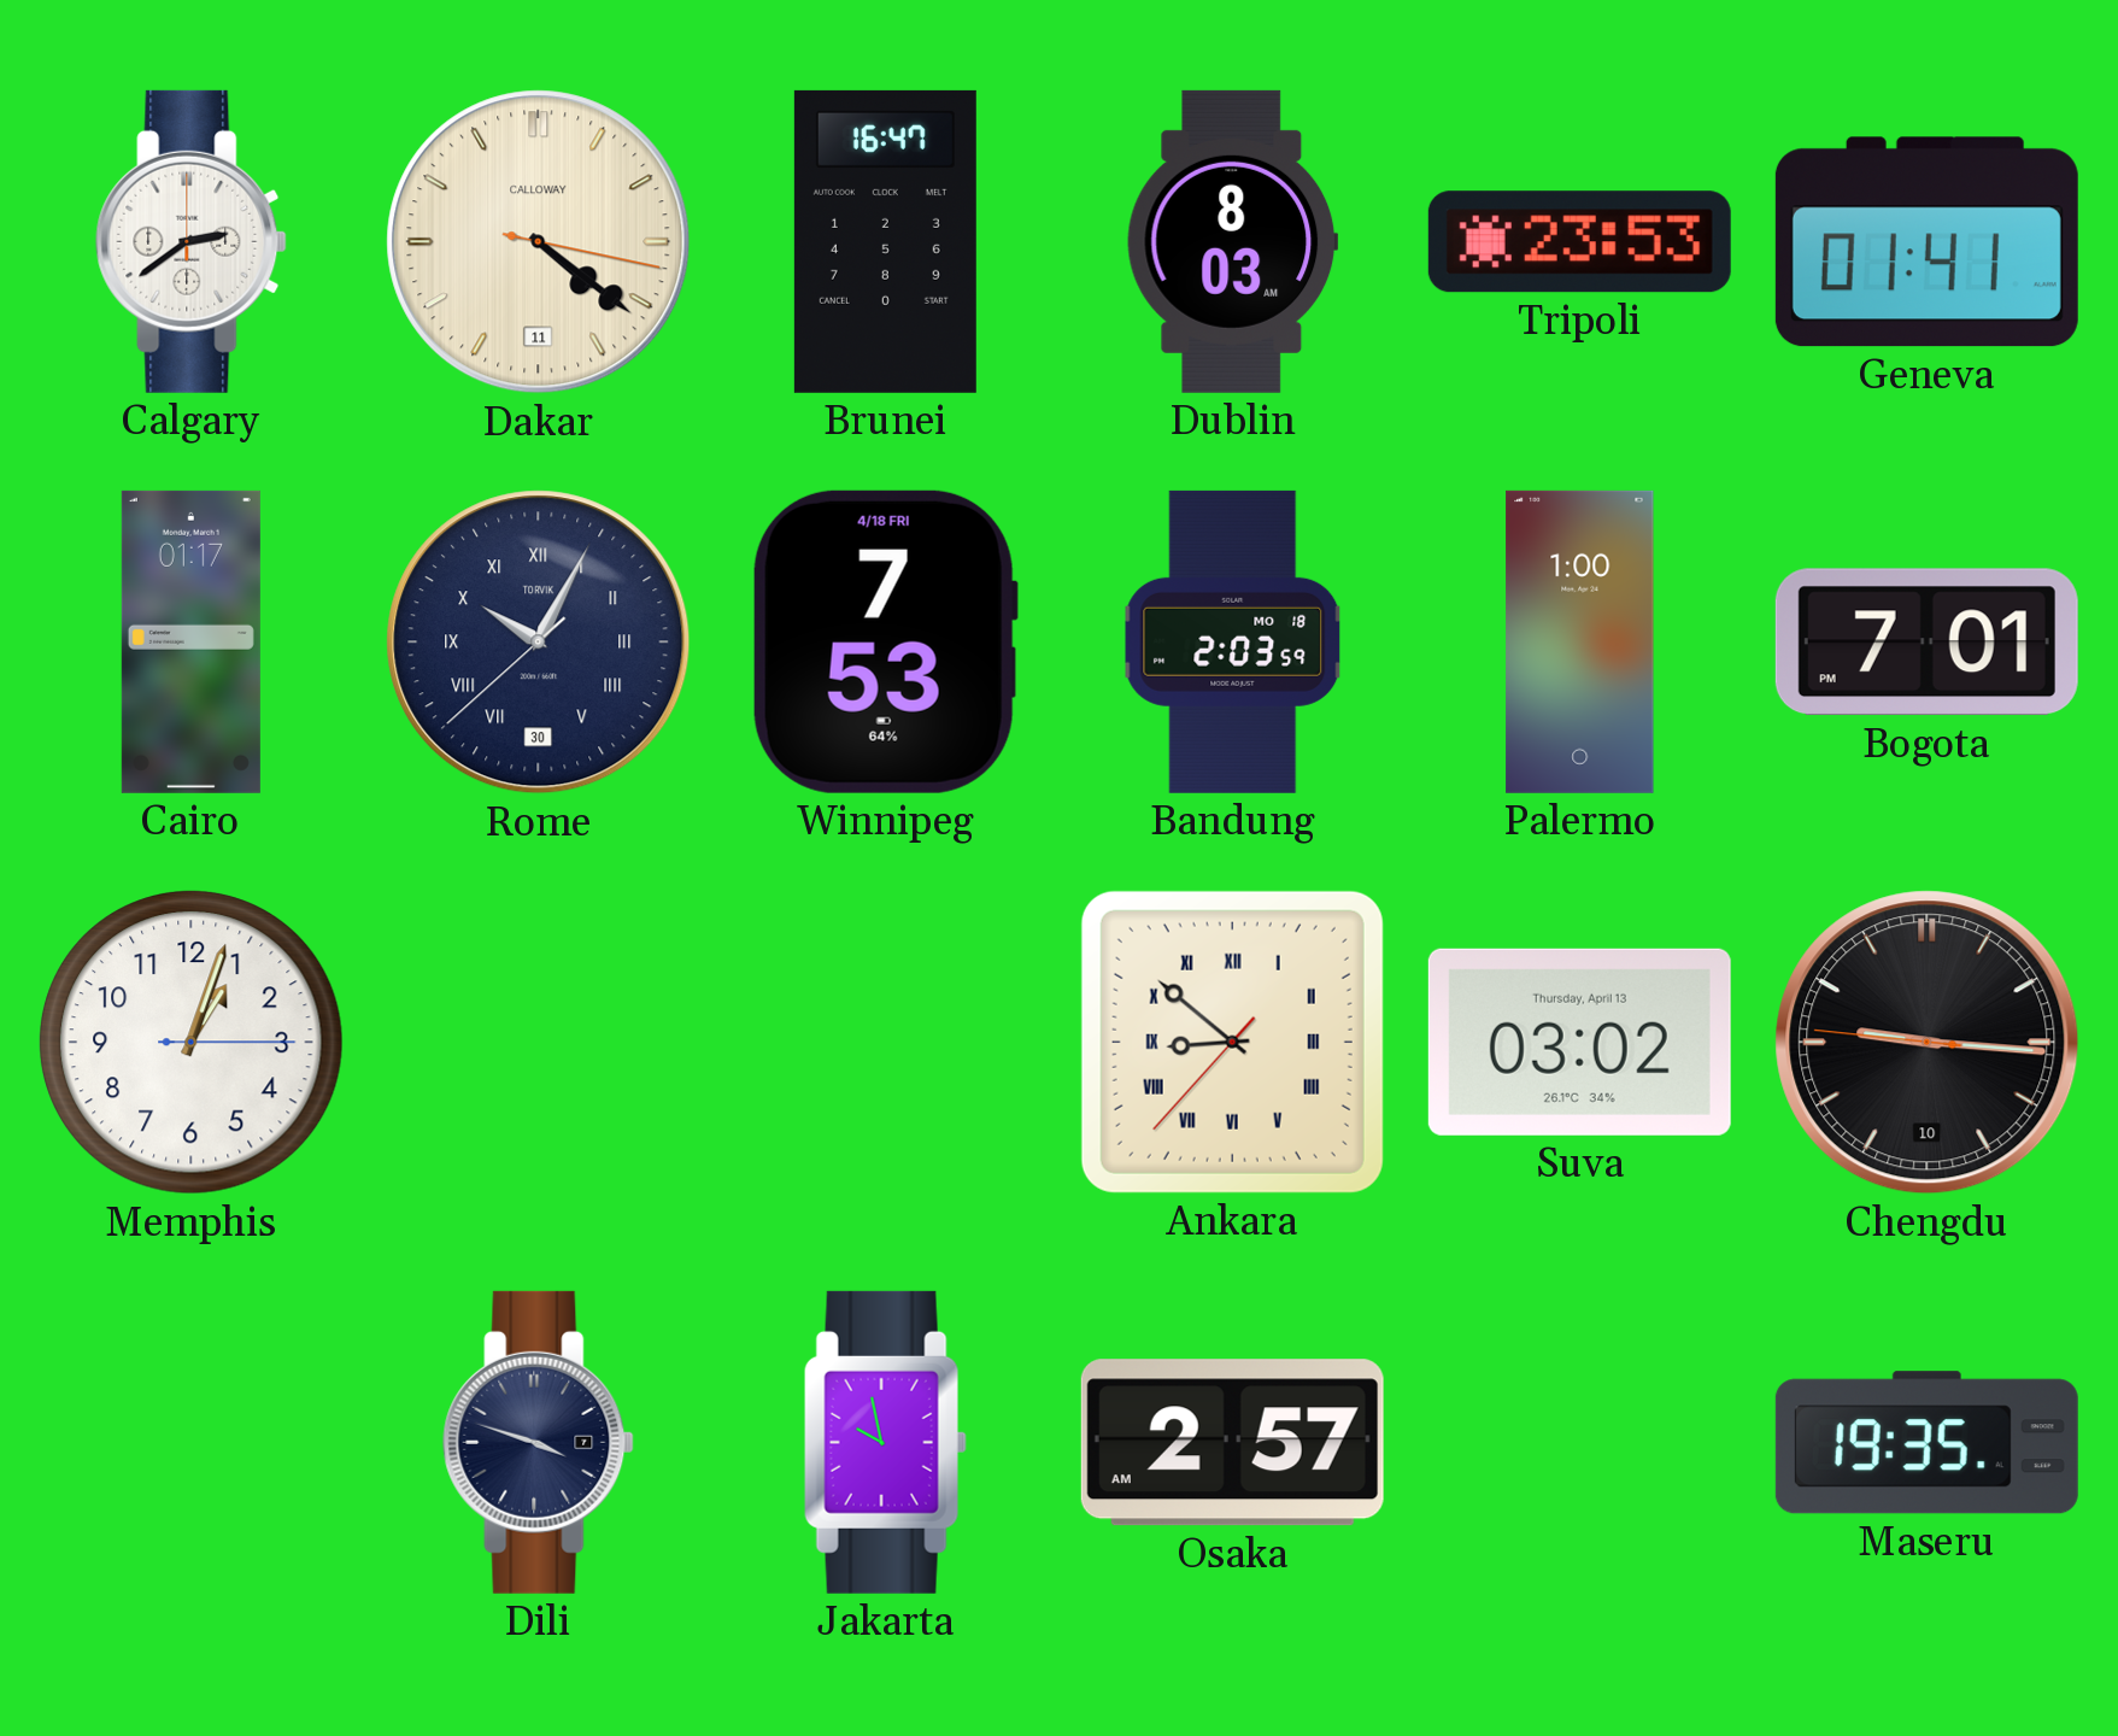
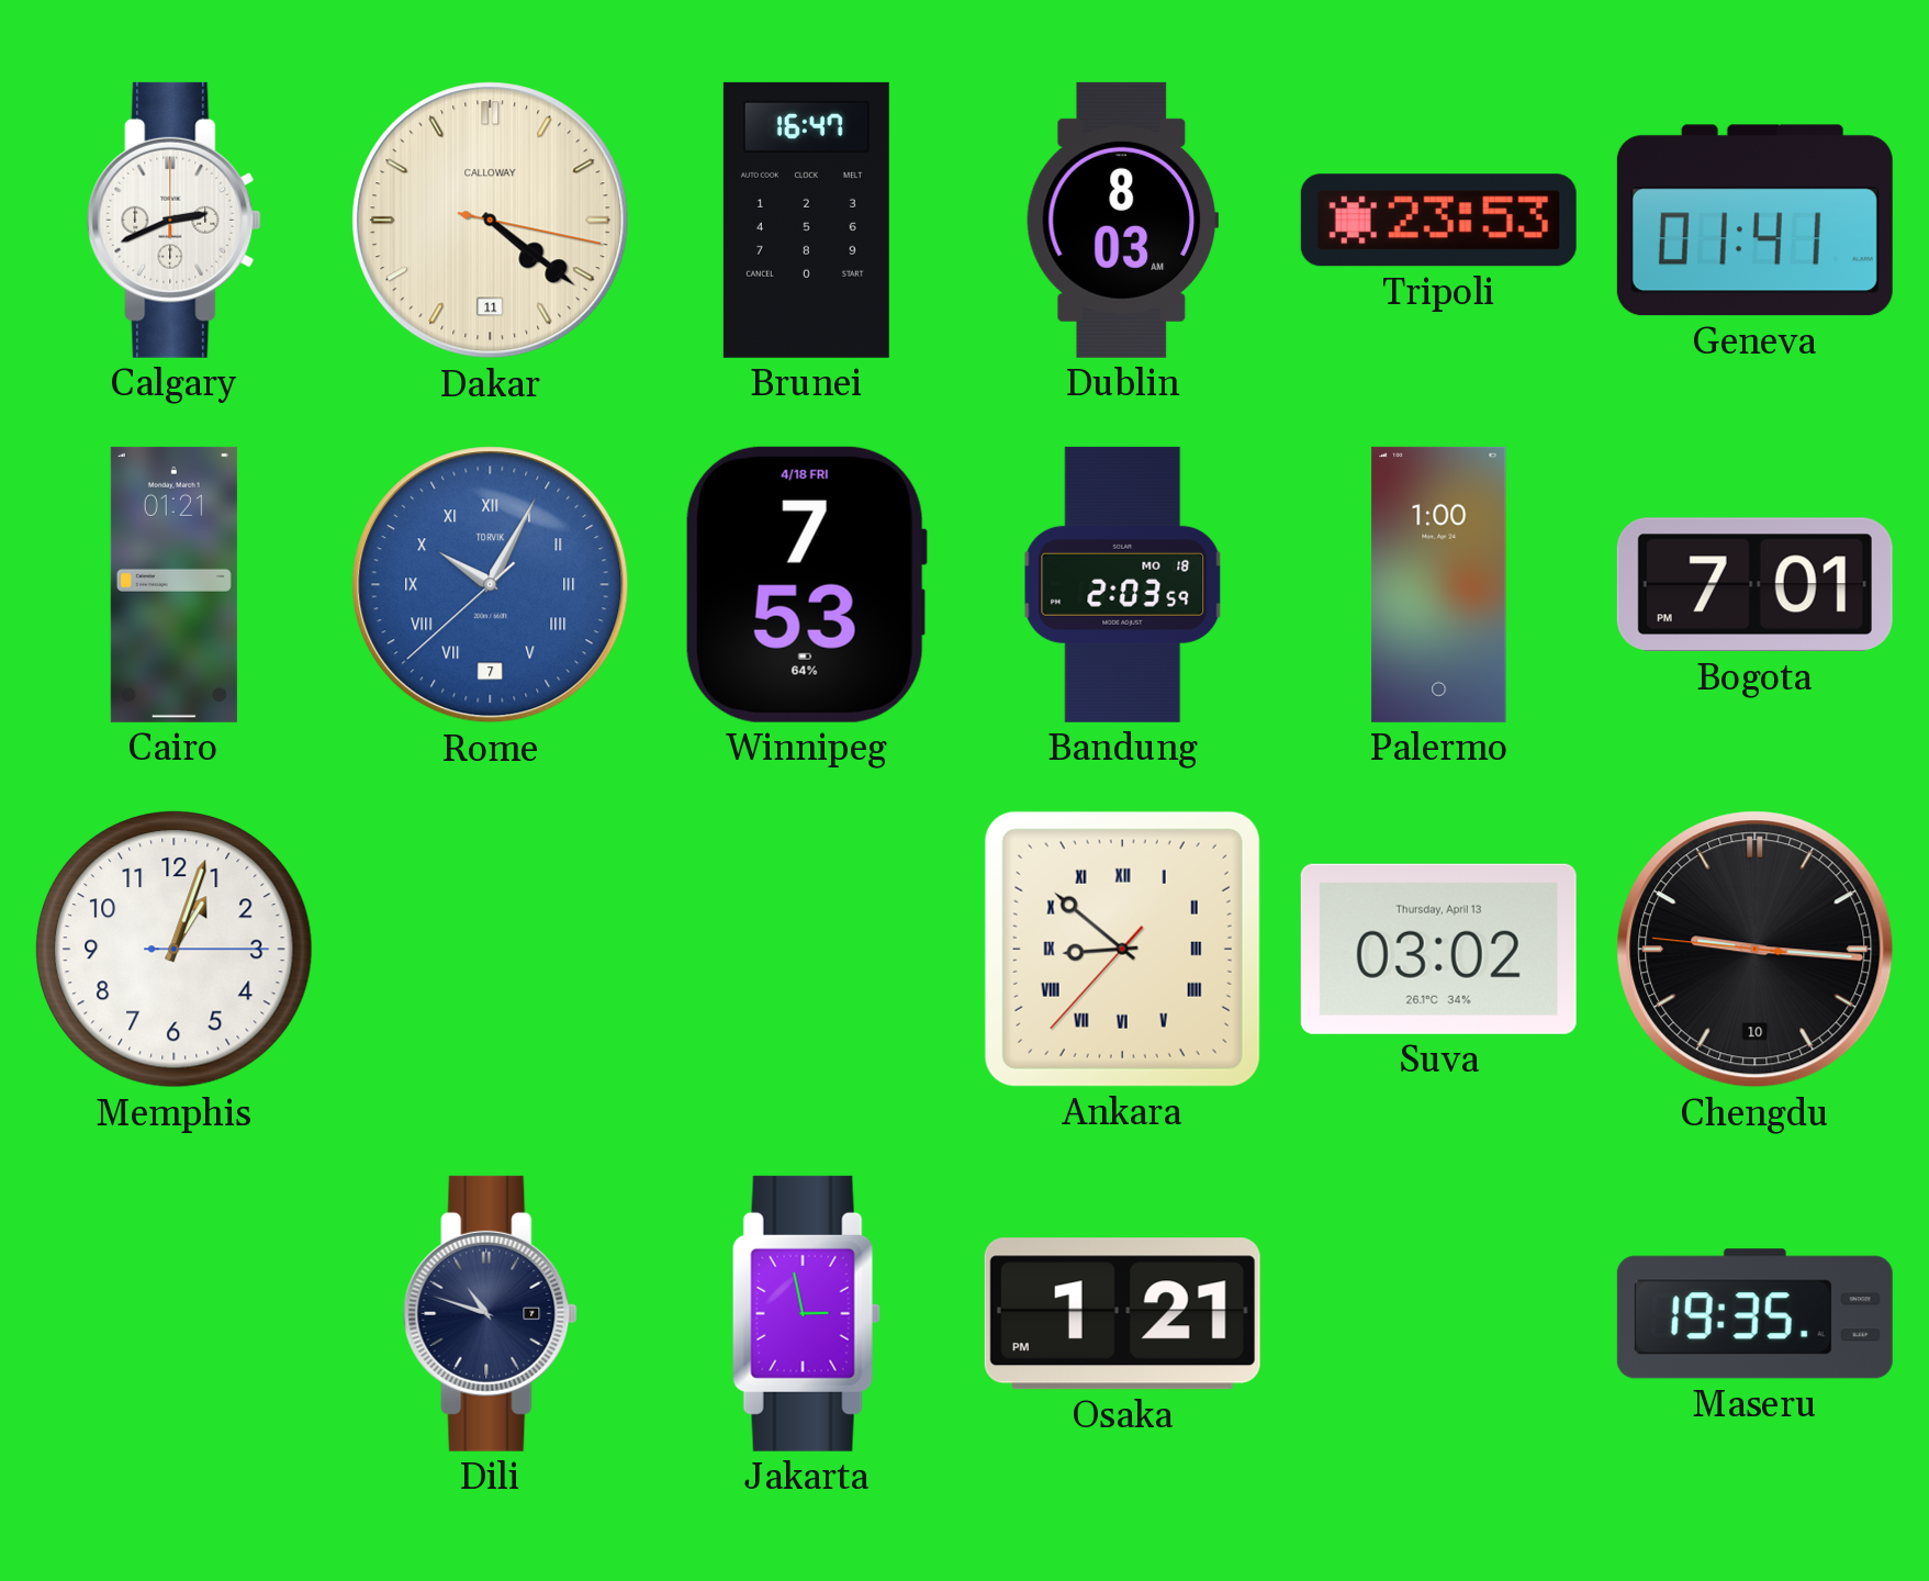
Calgary: 2:39 -> 2:41 (175, 220)
Cairo: 01:17 -> 01:21 (173, 584)
Rome date: 30 -> 7 (491, 585)
Rome dial: navy -> blue (491, 585)
Dili: 3:48 -> 10:48 (491, 1313)
Jakarta: 9:58 -> 2:58 (806, 1313)
Osaka: 2:57 -> 1:21 (1122, 1314)
